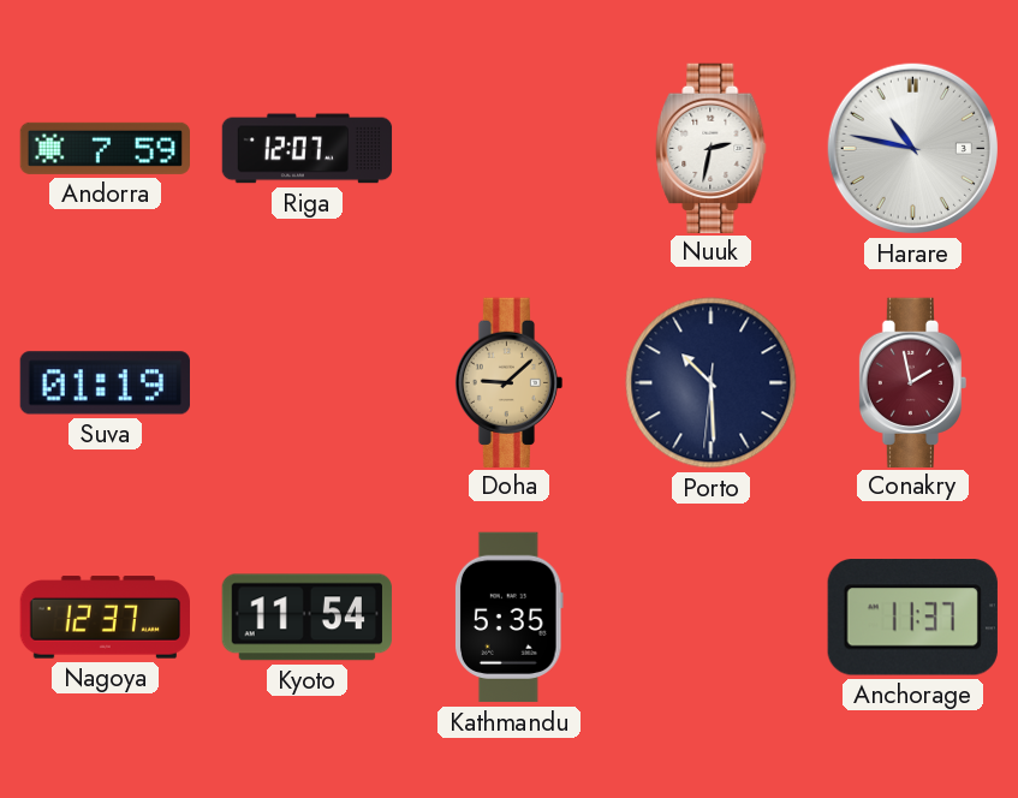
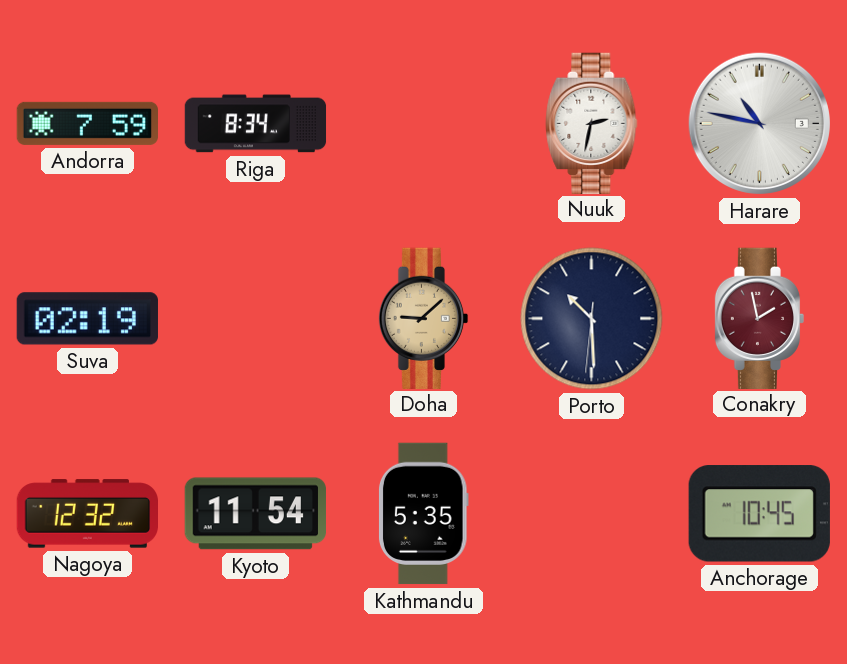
Riga: 12:07 -> 8:34 (256, 124)
Suva: 01:19 -> 02:19 (87, 319)
Nagoya: 12:37 -> 12:32 (87, 514)
Anchorage: 11:37 -> 10:45 (759, 514)
